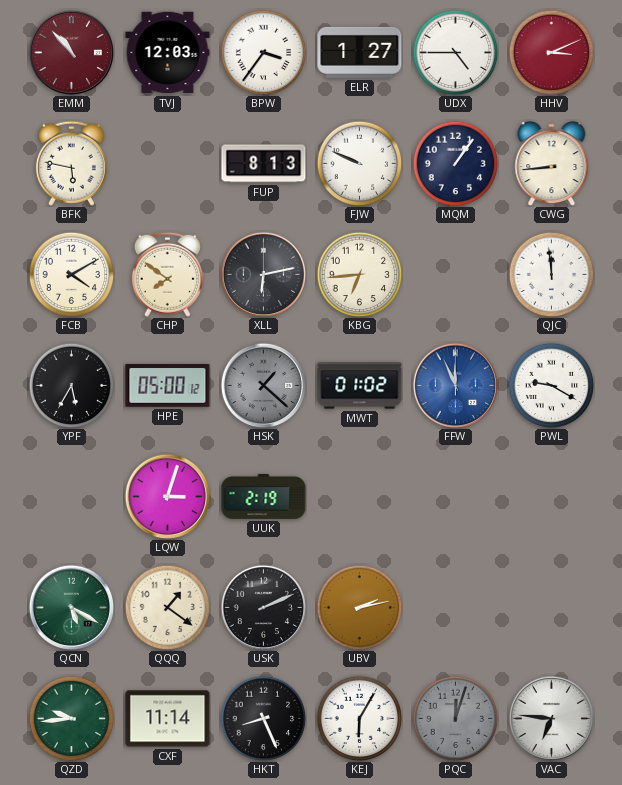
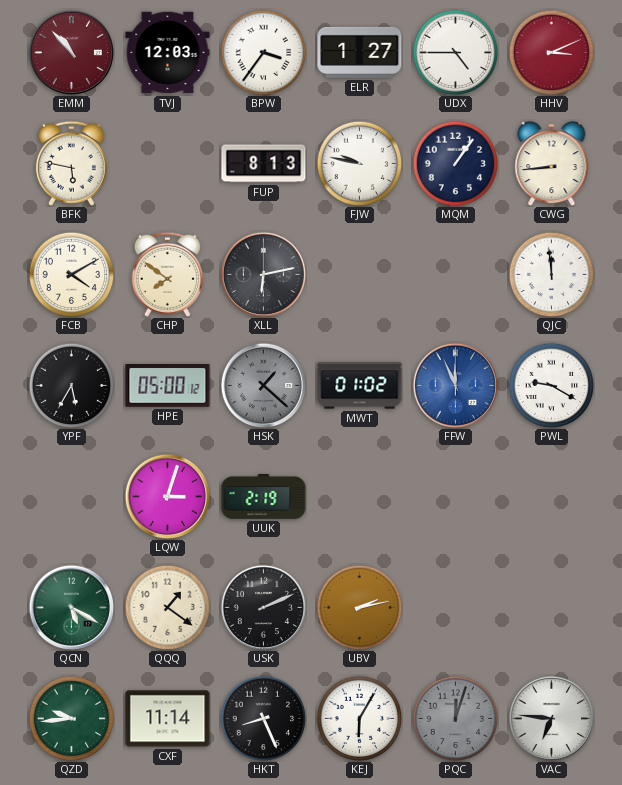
FJW: 9:49 -> 9:47 (359, 163)
KBG: 6:44 -> none (359, 274)
